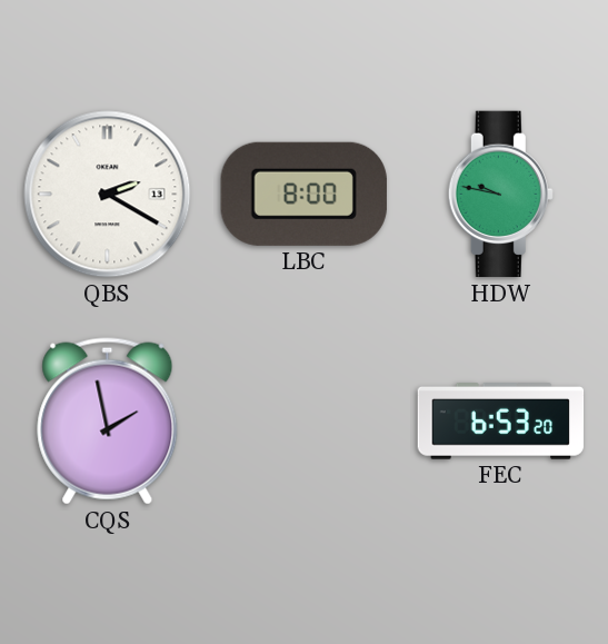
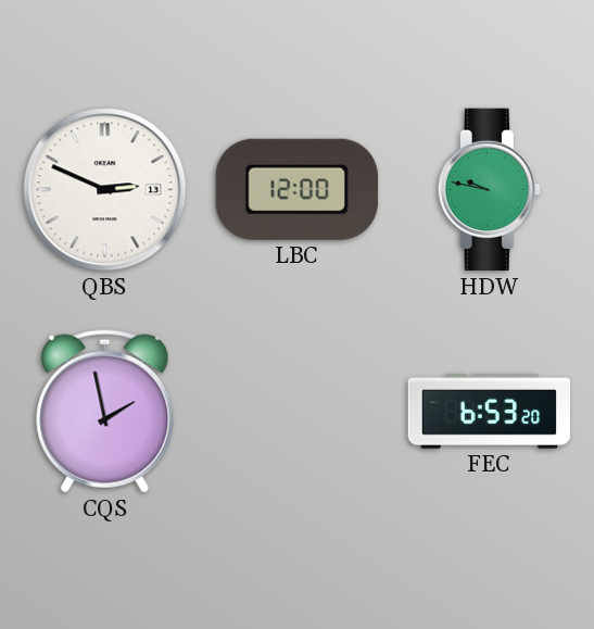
QBS: 2:20 -> 2:49 (105, 190)
LBC: 8:00 -> 12:00 (296, 189)
